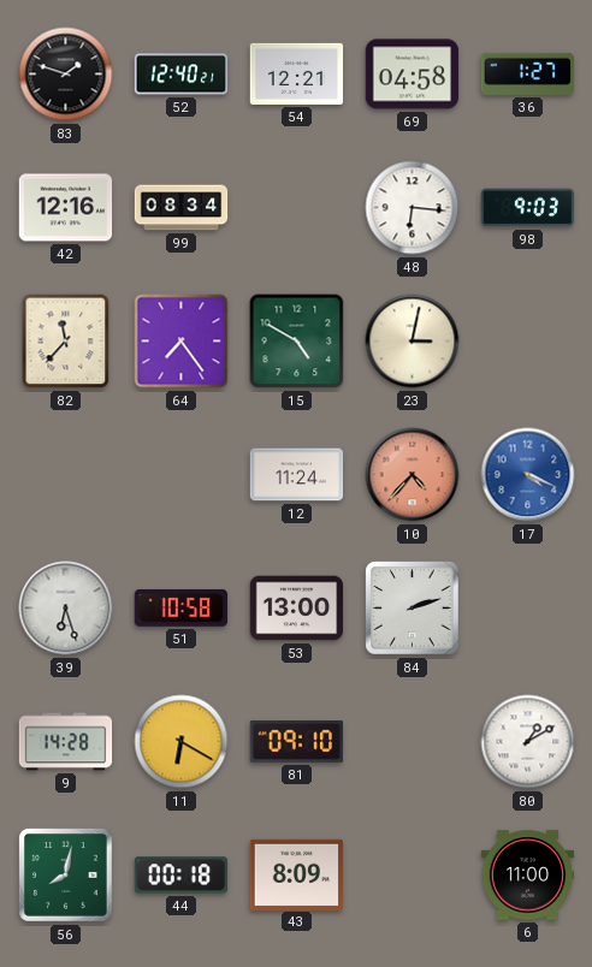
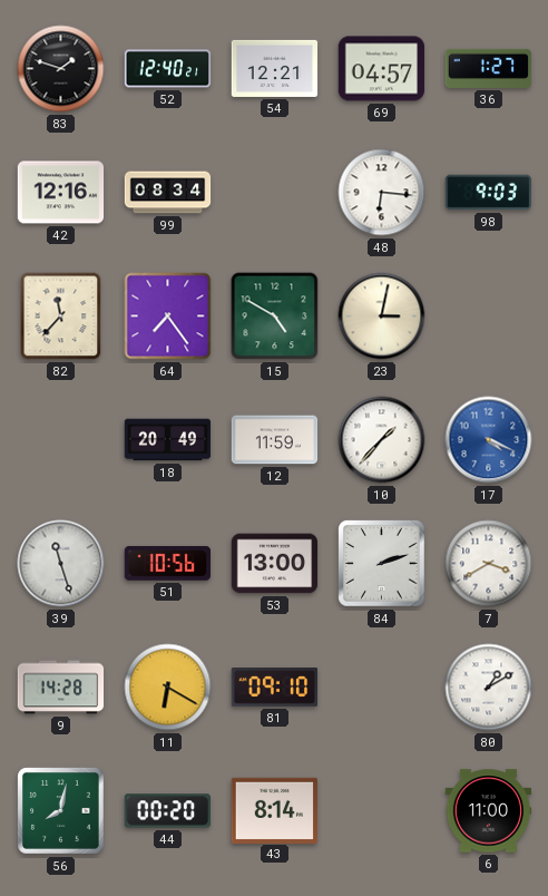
69: 04:58 -> 04:57 (382, 69)
18: none -> 20:49 (168, 440)
12: 11:24 -> 11:59 (275, 440)
10: 4:37 -> 1:37 (382, 440)
10 dial: salmon -> white (382, 440)
39: 6:27 -> 11:27 (61, 564)
51: 10:58 -> 10:56 (167, 564)
7: none -> 3:40 (489, 564)
44: 00:18 -> 00:20 (168, 811)
43: 8:09 -> 8:14 (275, 810)
